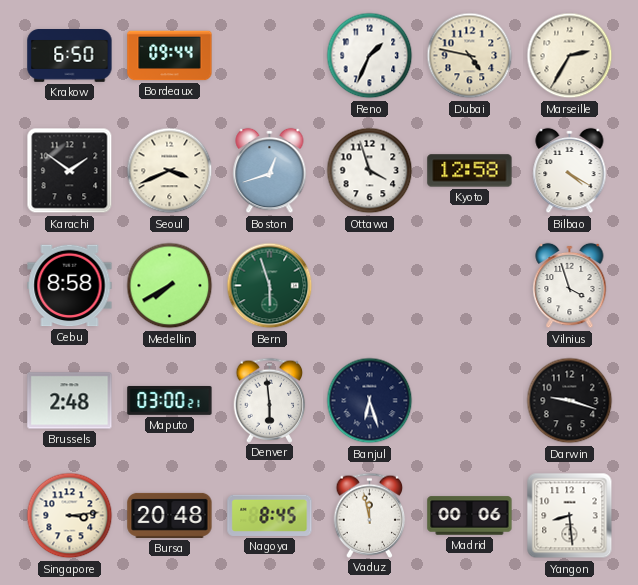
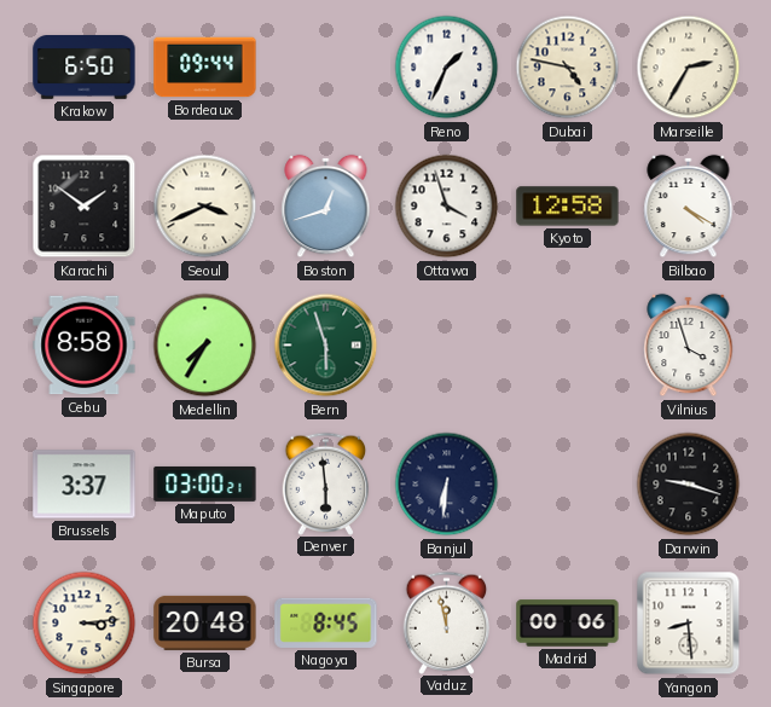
Medellin: 7:40 -> 7:35 (205, 346)
Brussels: 2:48 -> 3:37 (85, 485)
Banjul: 6:27 -> 6:31 (447, 485)
